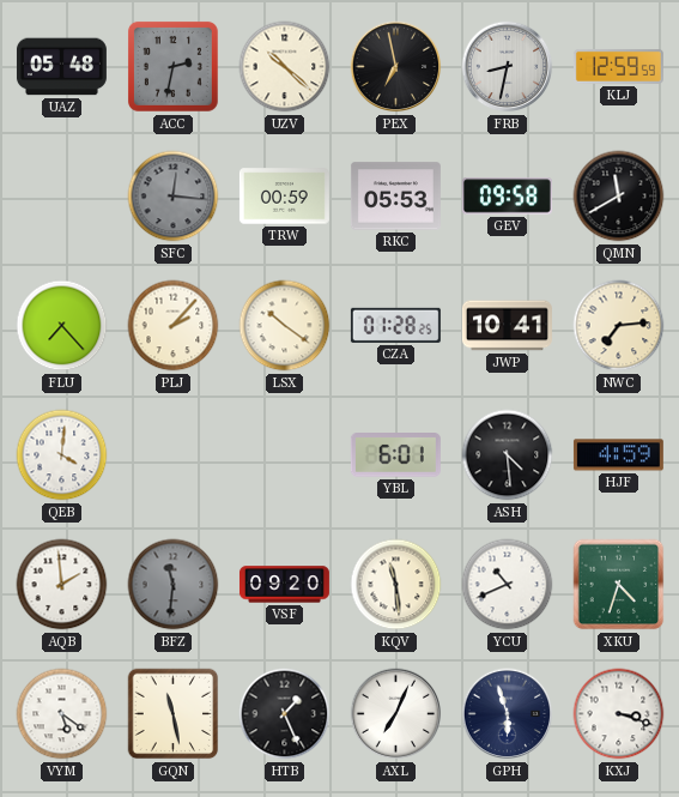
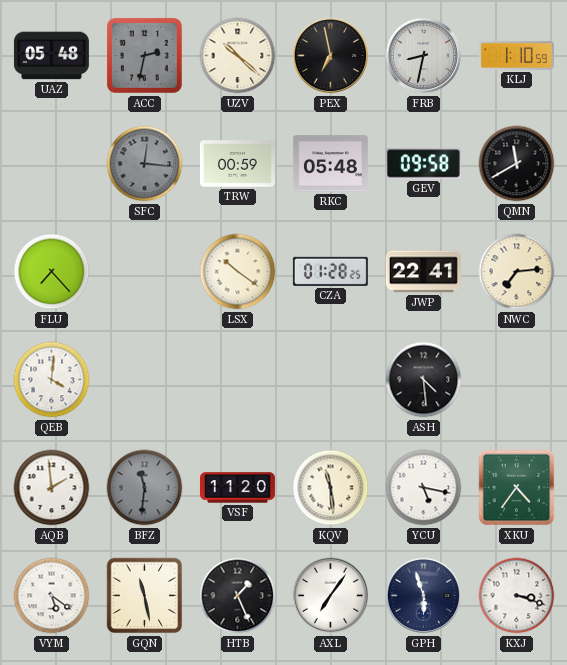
KLJ: 12:59 -> 1:10 (516, 56)
RKC: 05:53 -> 05:48 (330, 164)
PLJ: 2:07 -> none (174, 326)
JWP: 10:41 -> 22:41 (423, 272)
YBL: 6:01 -> none (395, 455)
HJF: 4:59 -> none (618, 455)
VSF: 09:20 -> 11:20 (237, 488)
YCU: 10:41 -> 5:17 (424, 488)
XKU: 4:33 -> 4:36 (517, 488)
AXL: 7:04 -> 7:06 (331, 596)
